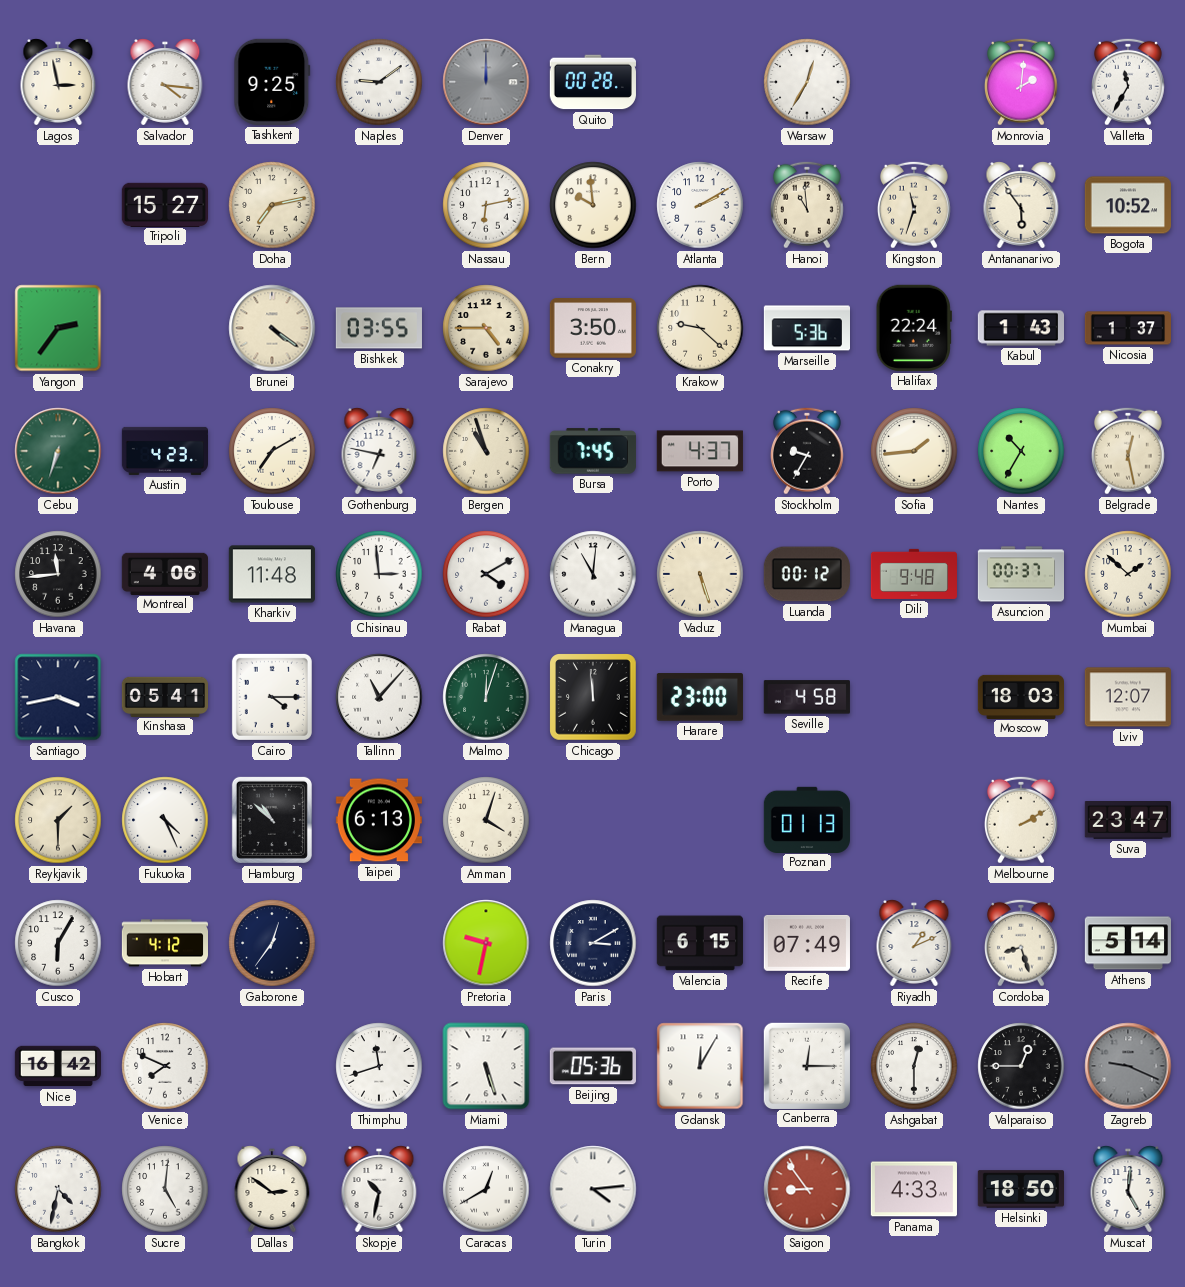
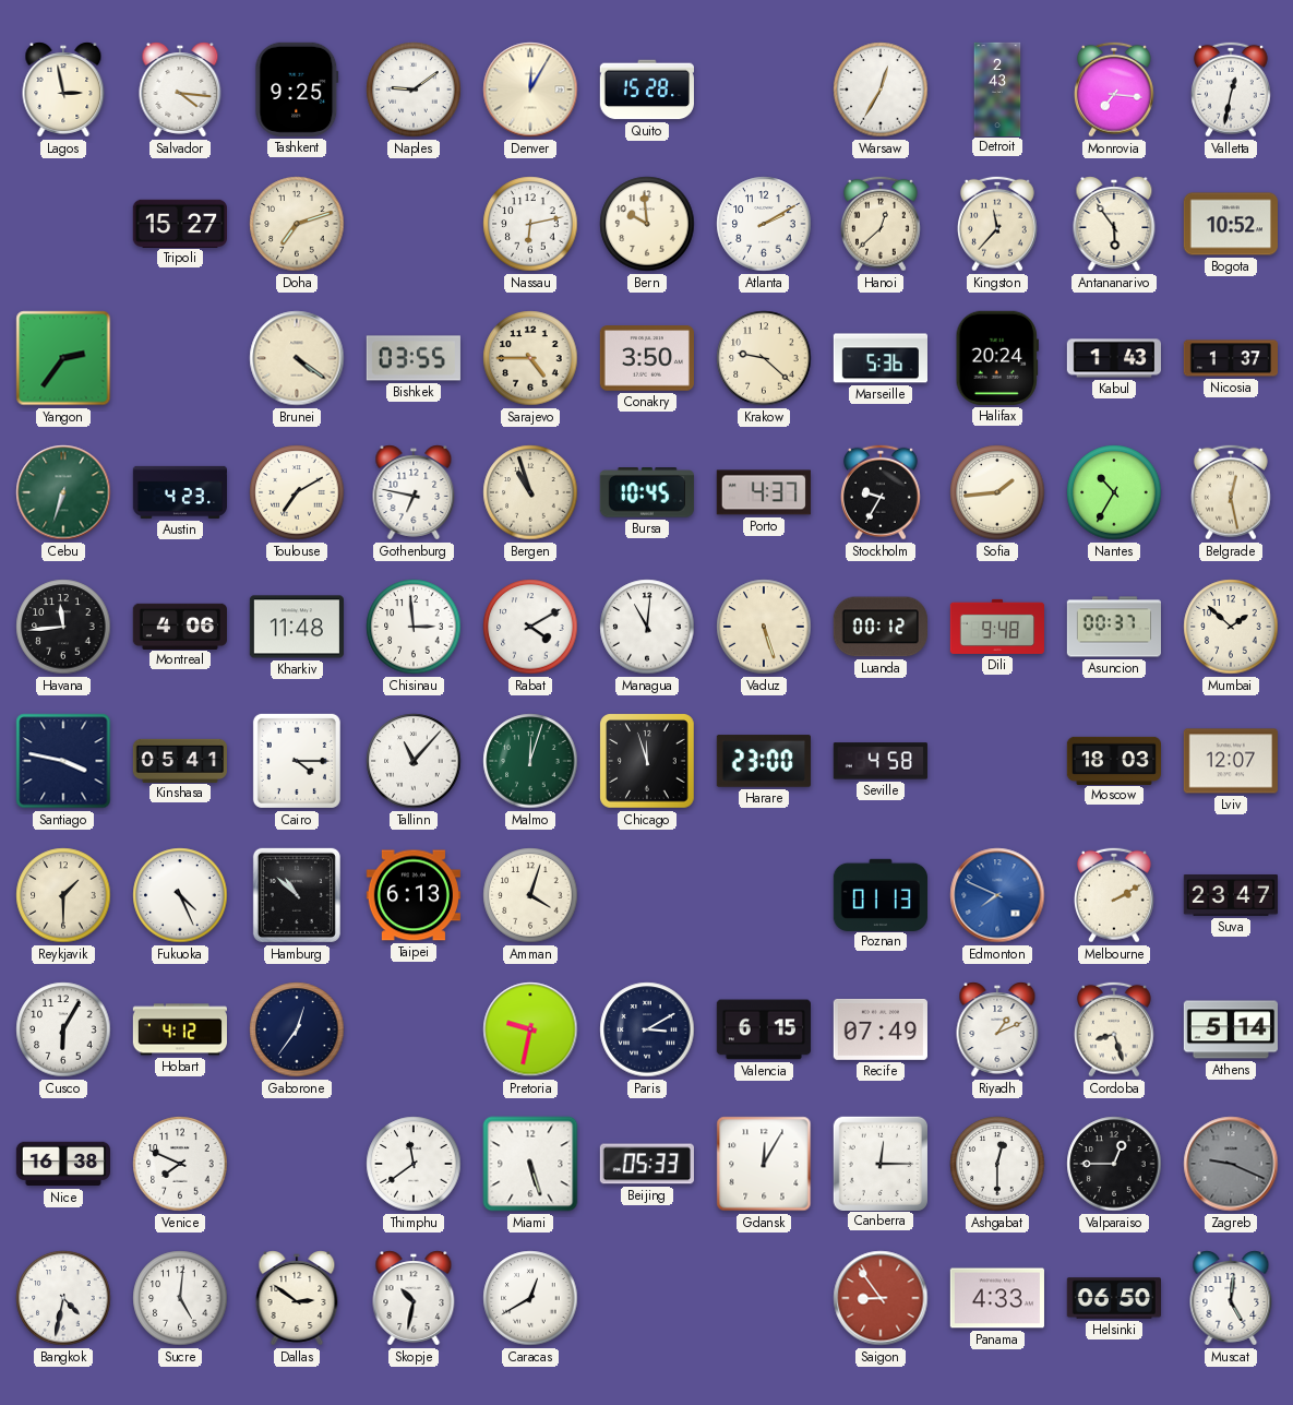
Denver: 12:00 -> 12:05 (530, 90)
Denver dial: grey -> cream (530, 90)
Quito: 00:28 -> 15:28 (647, 90)
Detroit: none -> 2:43 (997, 88)
Monrovia: 2:01 -> 7:16 (1114, 90)
Valletta: 11:35 -> 12:32 (1231, 90)
Doha: 7:13 -> 7:12 (297, 224)
Hanoi: 10:59 -> 12:38 (881, 224)
Kingston: 11:33 -> 11:37 (997, 224)
Halifax: 22:24 -> 20:24 (997, 358)
Bursa: 7:45 -> 10:45 (647, 492)
Santiago: 3:43 -> 3:47 (63, 761)
Chicago: 11:59 -> 11:57 (648, 762)
Edmonton: none -> 7:49 (997, 895)
Nice: 16:42 -> 16:38 (62, 1164)
Thimphu: 11:42 -> 11:39 (414, 1164)
Beijing: 05:36 -> 05:33 (647, 1164)
Turin: 4:14 -> none (593, 1189)
Helsinki: 18:50 -> 06:50 (1113, 1298)
